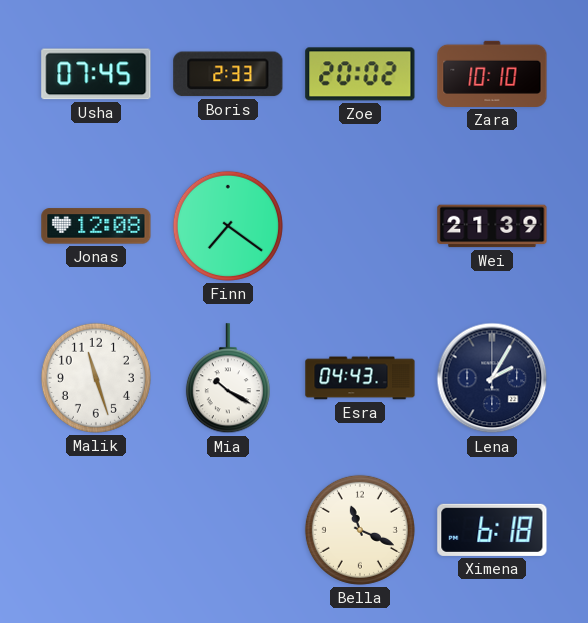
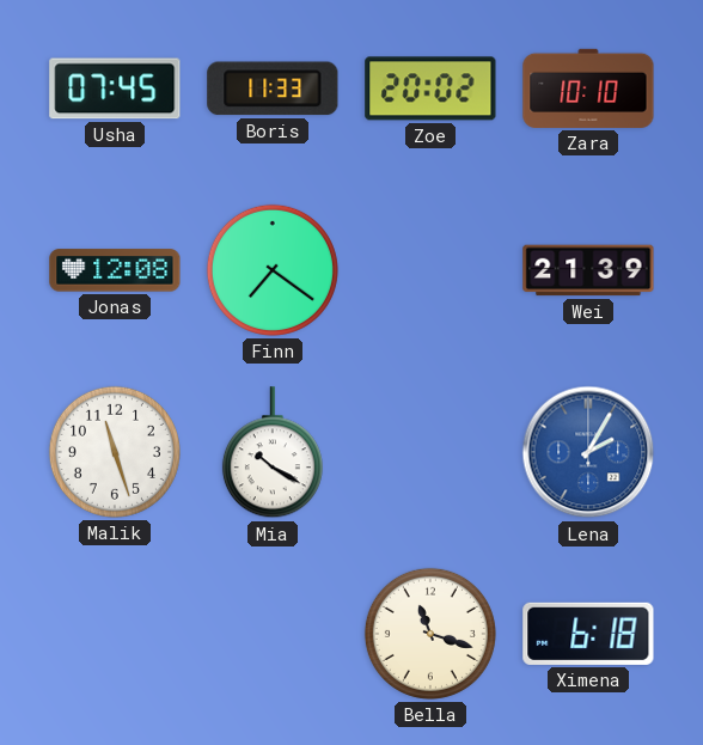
Boris: 2:33 -> 11:33 (273, 88)
Esra: 04:43 -> none (360, 378)
Lena dial: navy -> blue (588, 452)
Bella: 11:19 -> 11:18 (430, 634)
